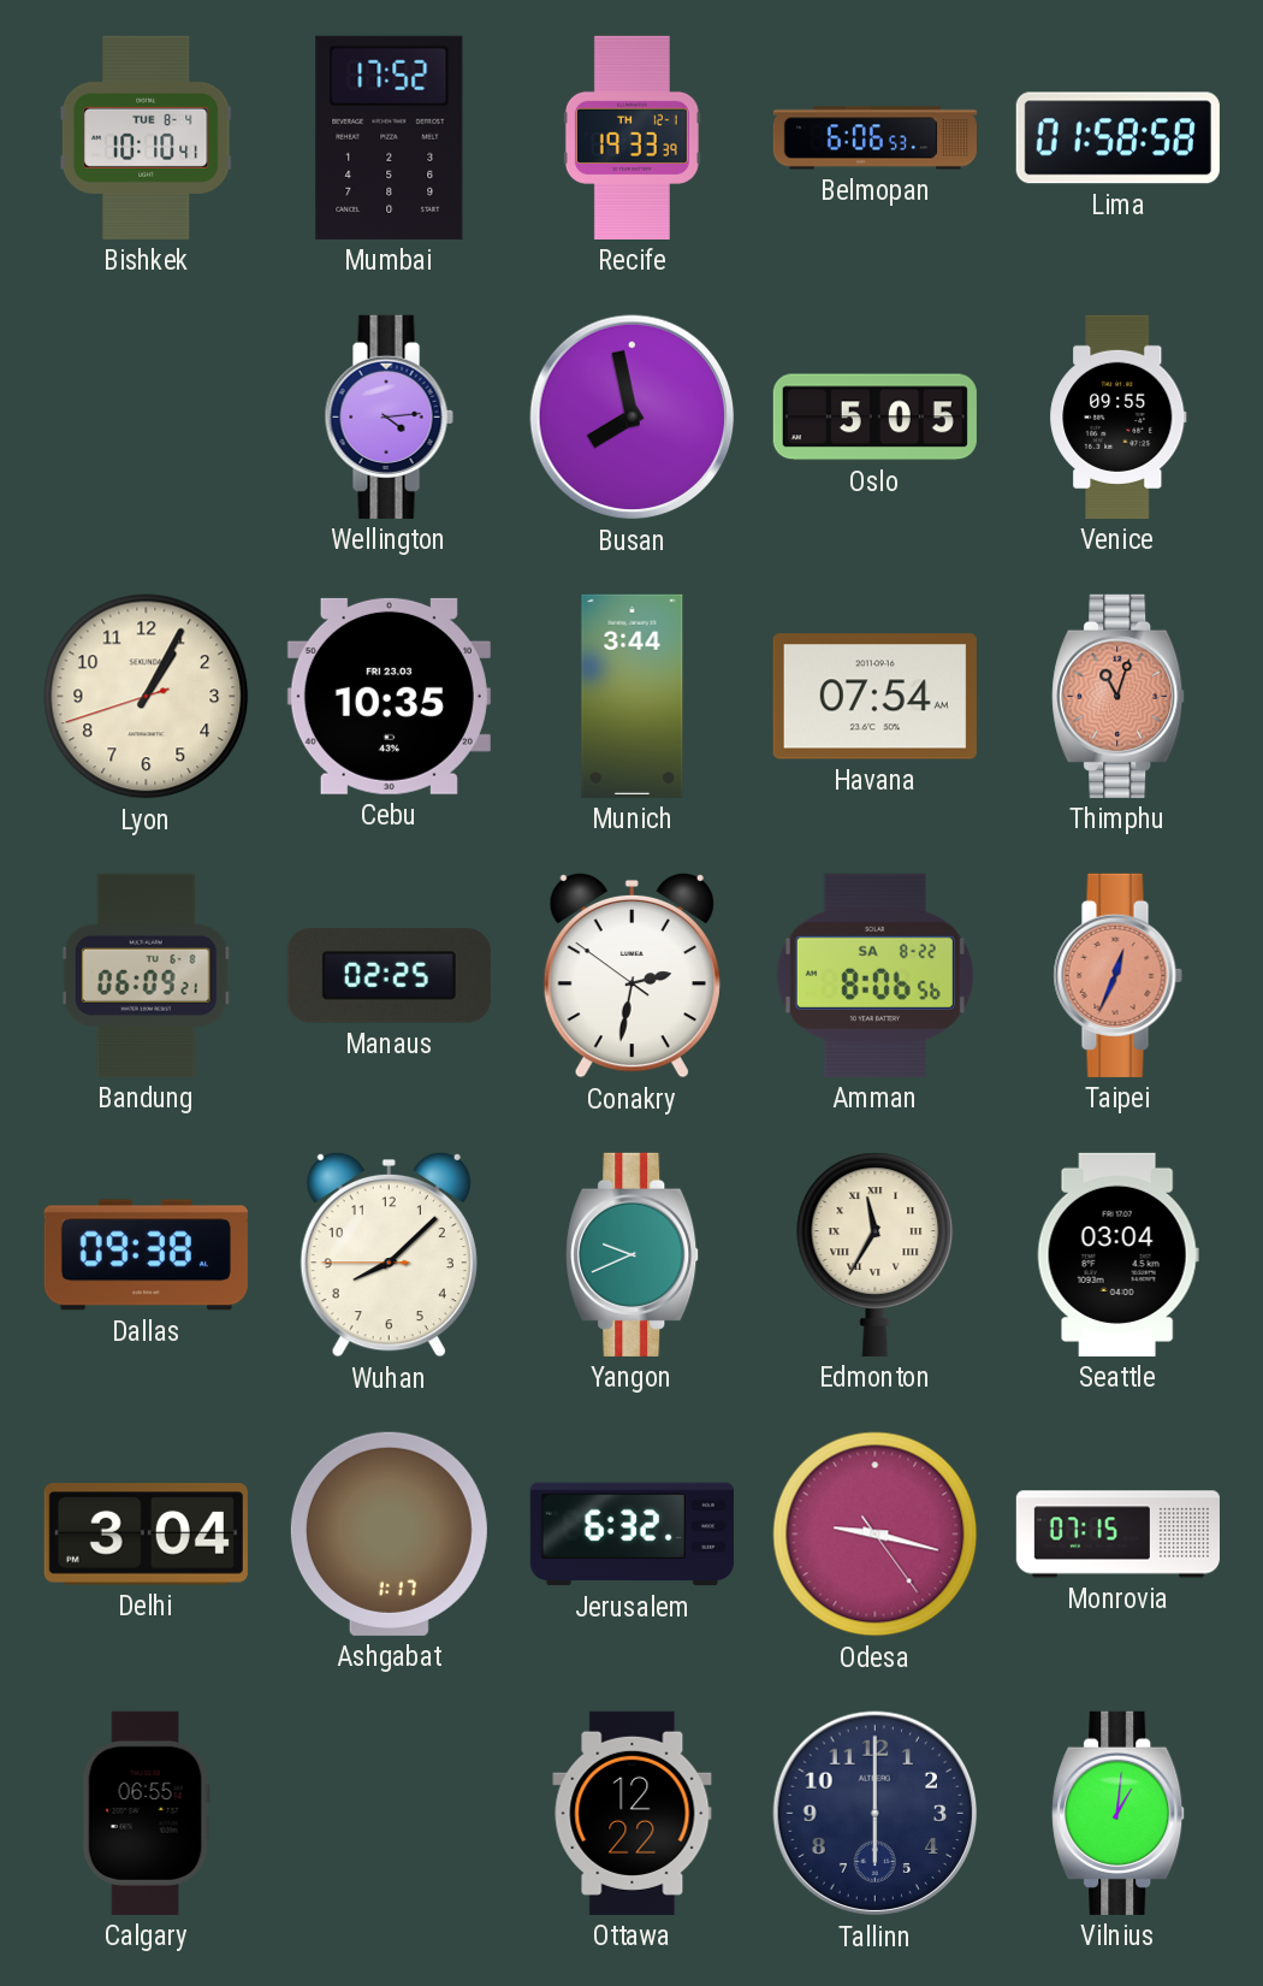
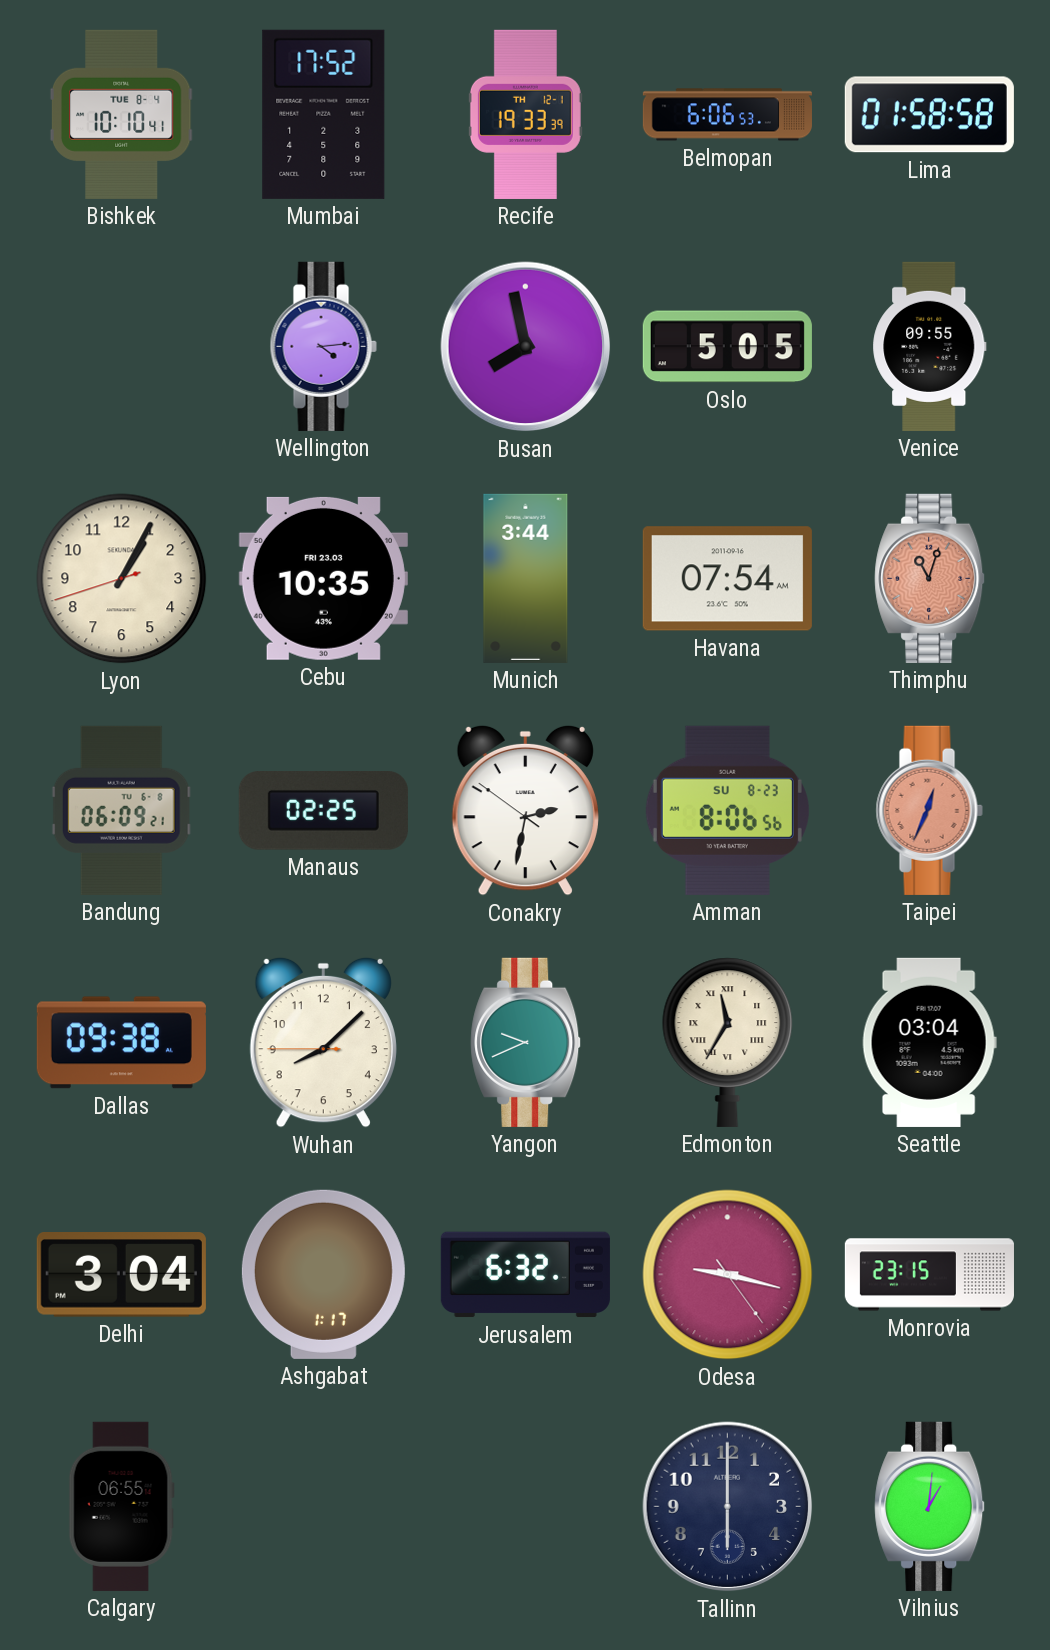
Amman date: SA 8-22 -> SU 8-23 (727, 810)
Monrovia: 07:15 -> 23:15 (929, 1275)
Ottawa: 12:22 -> none (633, 1813)
